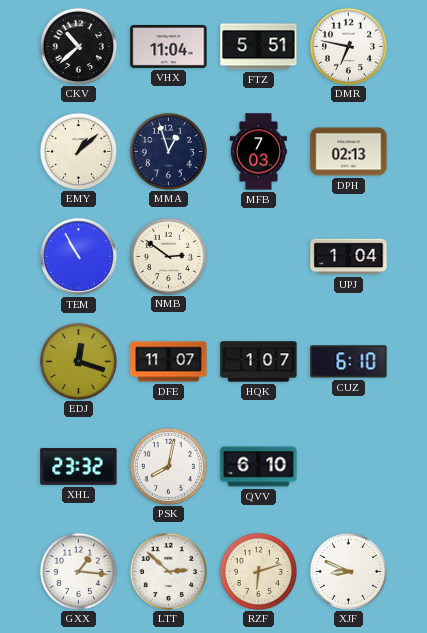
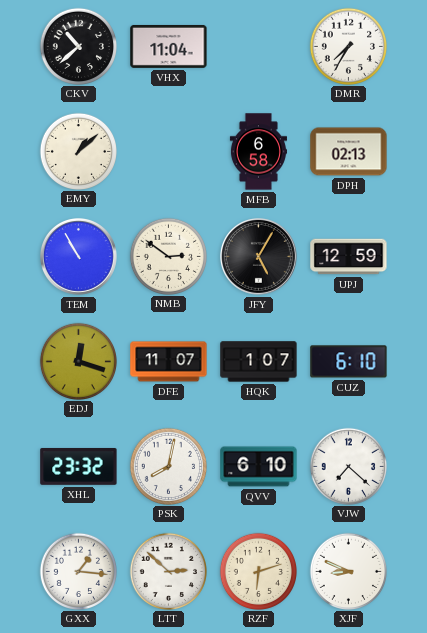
FTZ: 5:51 -> none (259, 47)
DMR: 6:47 -> 7:35 (348, 46)
MMA: 12:57 -> none (168, 151)
MFB: 7:03 -> 6:58 (258, 152)
JFY: none -> 5:05 (258, 256)
UPJ: 1:04 -> 12:59 (349, 257)
VJW: none -> 7:22 (348, 466)
